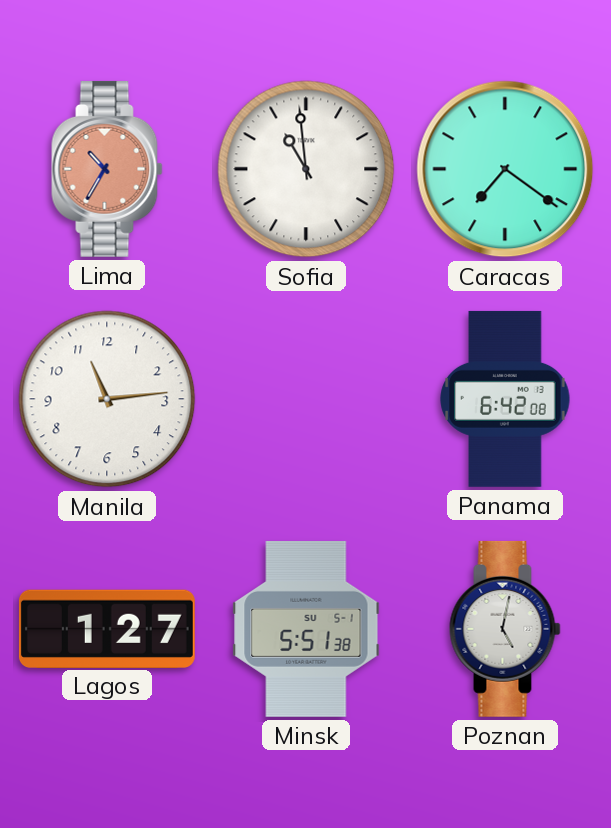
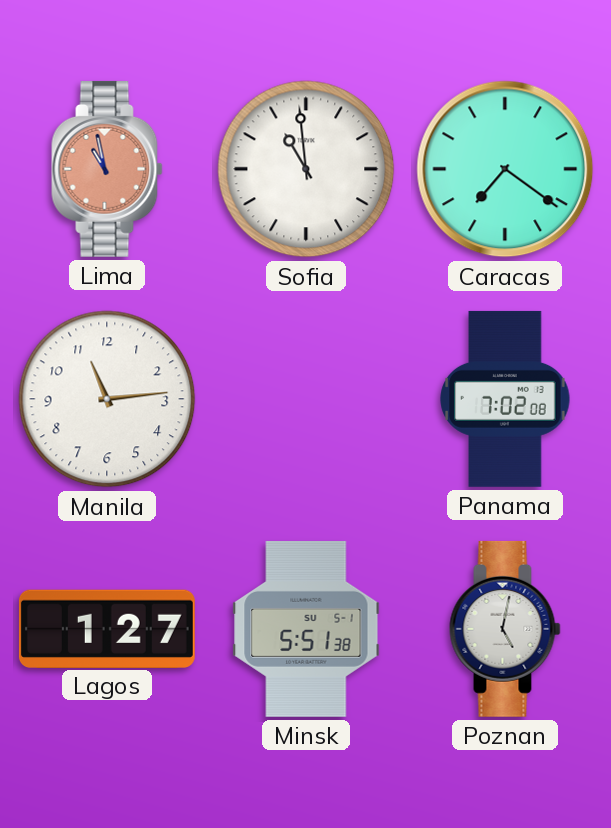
Lima: 10:35 -> 10:58 (107, 169)
Panama: 6:42 -> 7:02 (505, 399)
